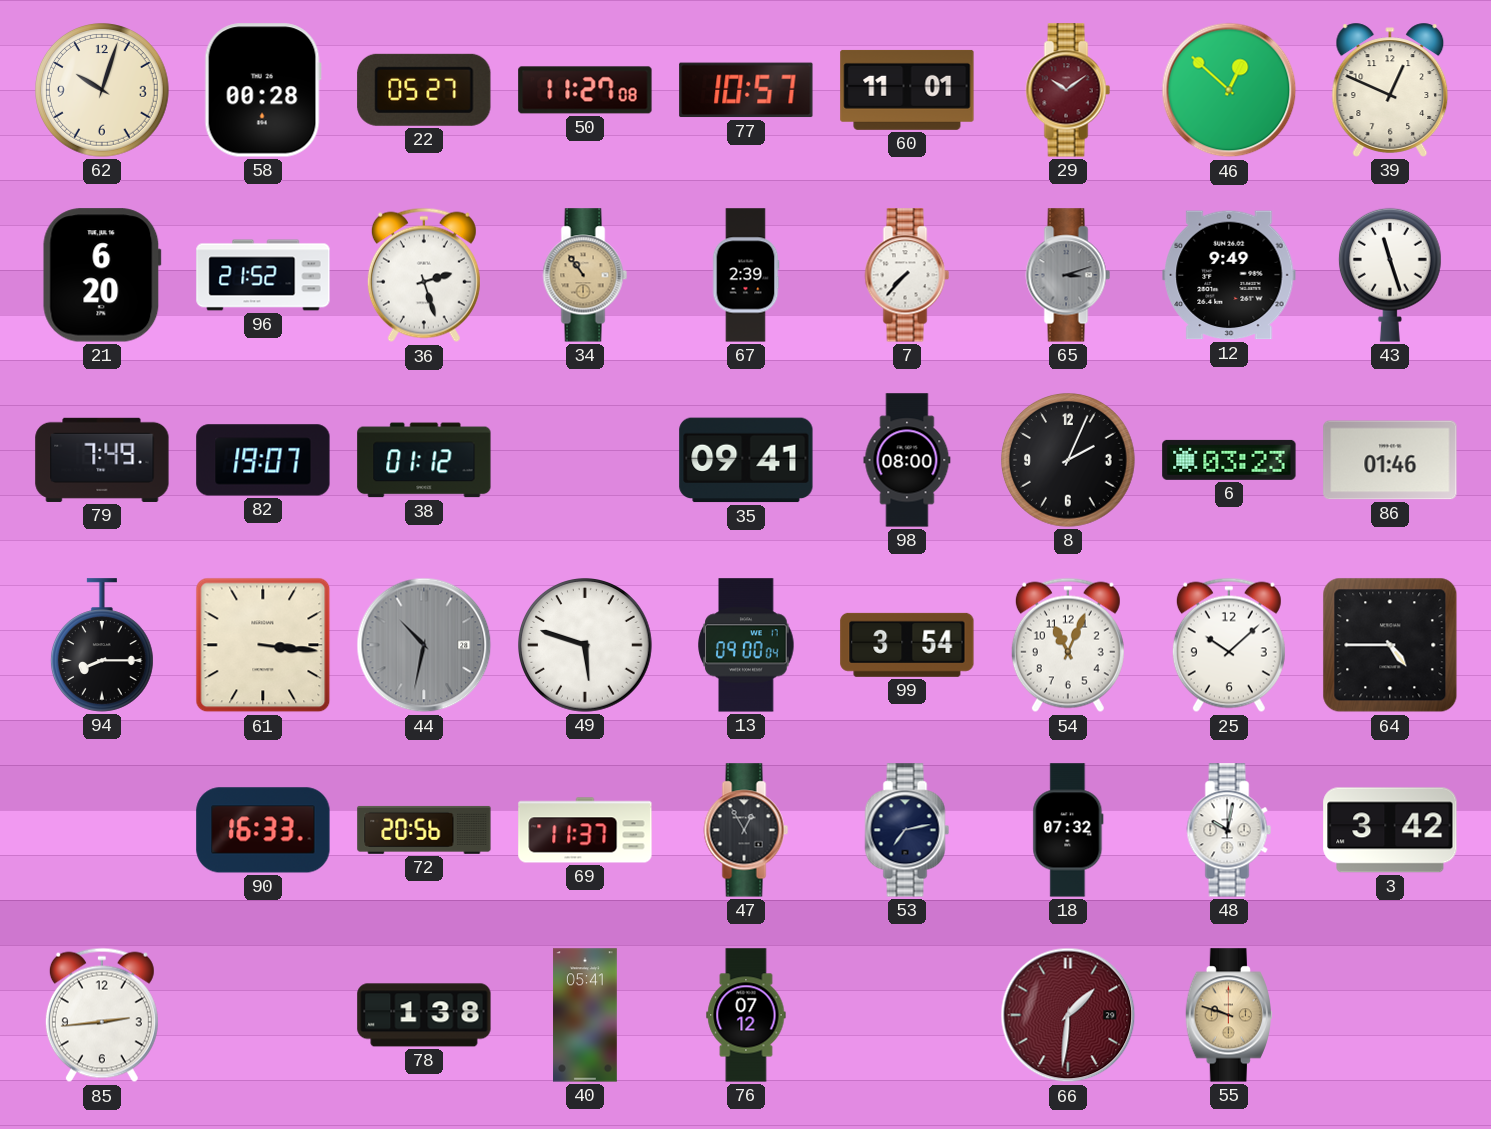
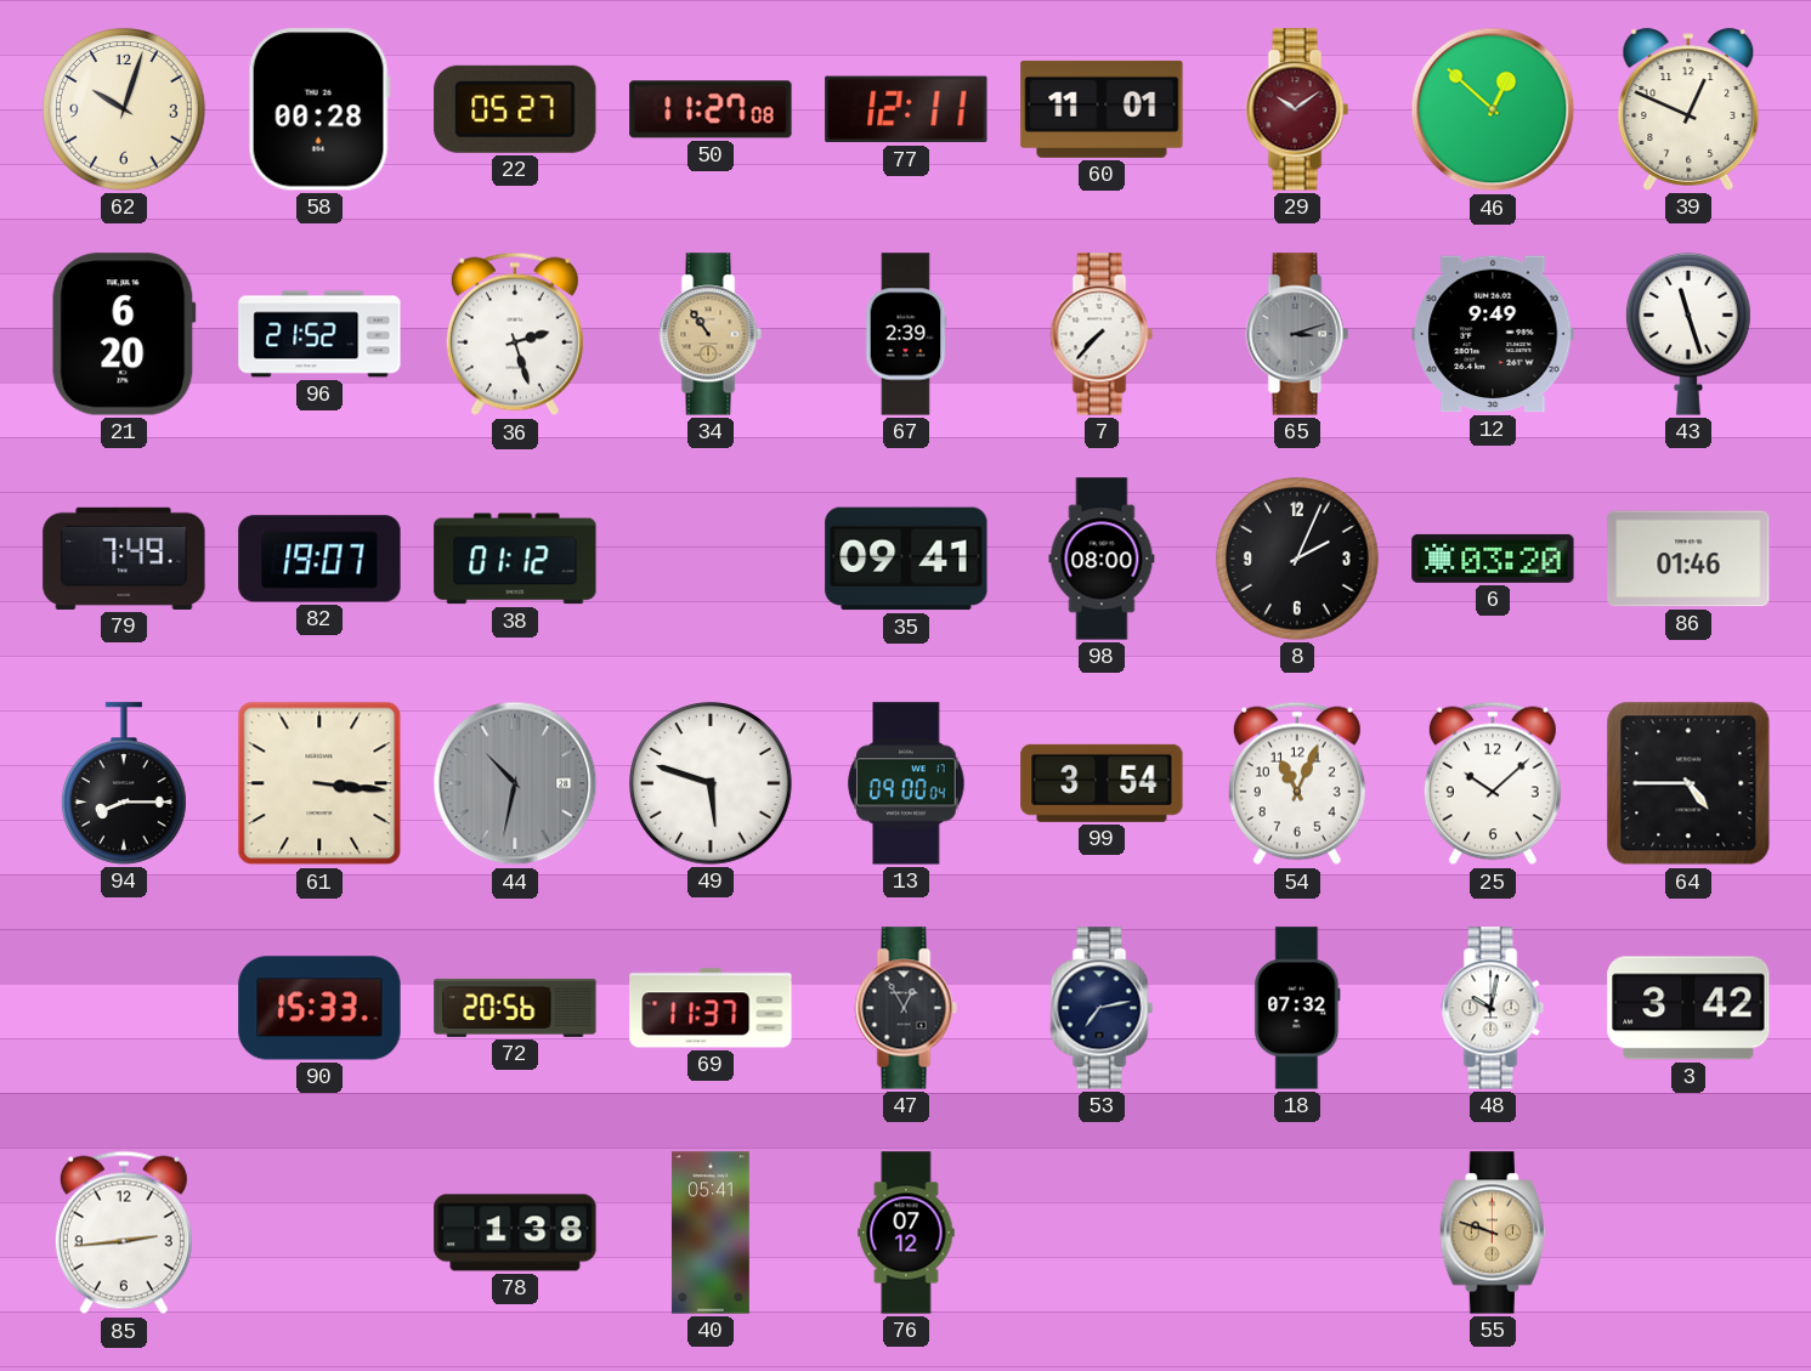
77: 10:57 -> 12:11 (906, 109)
6: 03:23 -> 03:20 (1493, 559)
90: 16:33 -> 15:33 (319, 1008)
66: 1:31 -> none (1068, 1015)
